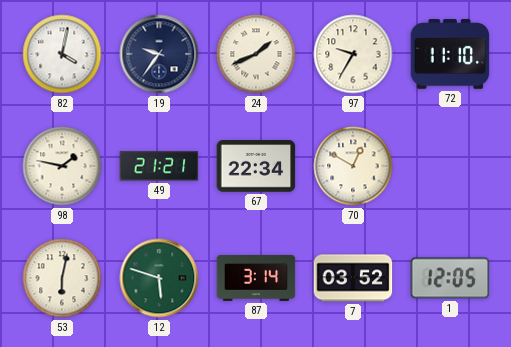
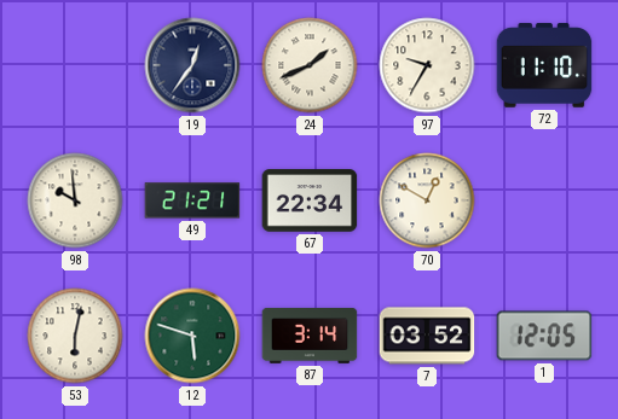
82: 4:02 -> none (62, 54)
19: 9:36 -> 12:36 (192, 65)
98: 1:47 -> 9:59 (75, 200)
